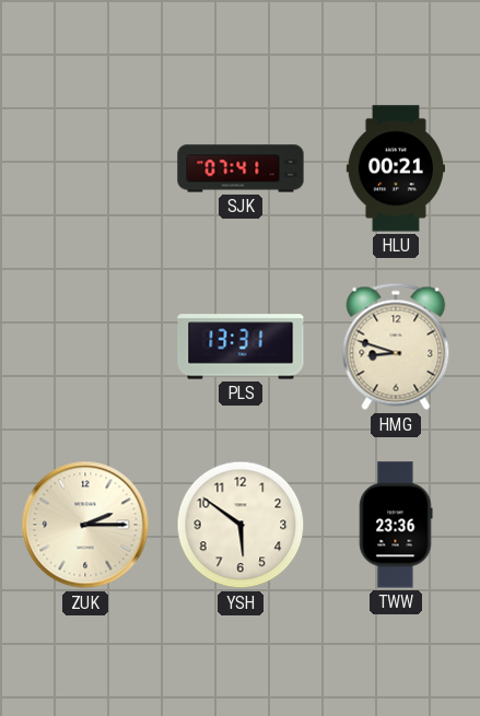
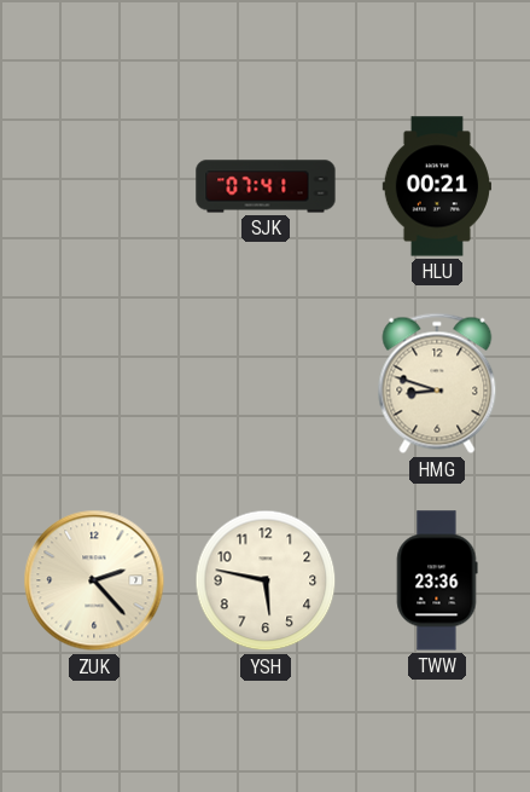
PLS: 13:31 -> none (241, 347)
ZUK: 2:15 -> 2:23 (94, 580)
YSH: 5:51 -> 5:47 (266, 580)
